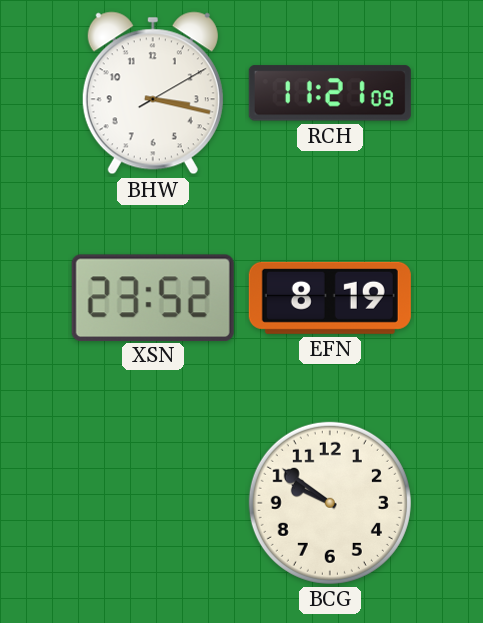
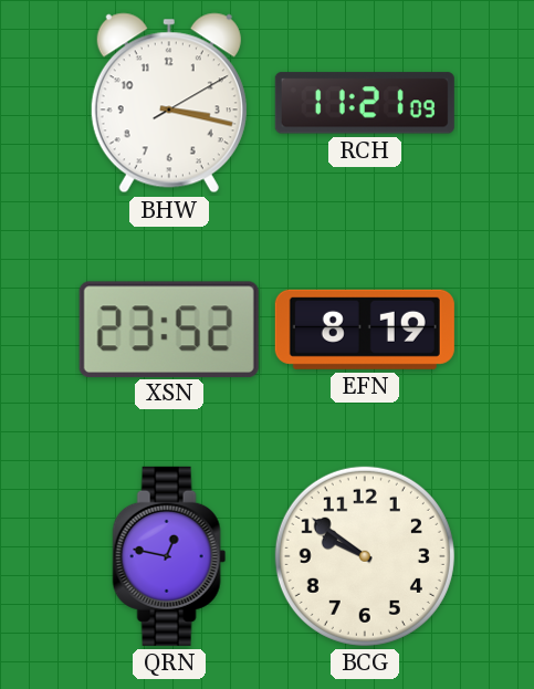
QRN: none -> 12:47 (169, 556)
